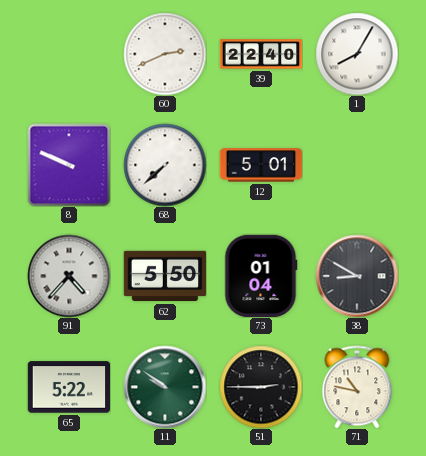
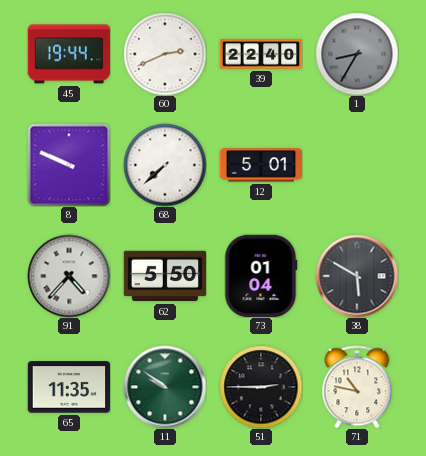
45: none -> 19:44 (69, 54)
1: 8:05 -> 8:35 (357, 54)
1 dial: white -> grey (357, 54)
38: 8:50 -> 5:50 (357, 276)
65: 5:22 -> 11:35 (69, 387)
